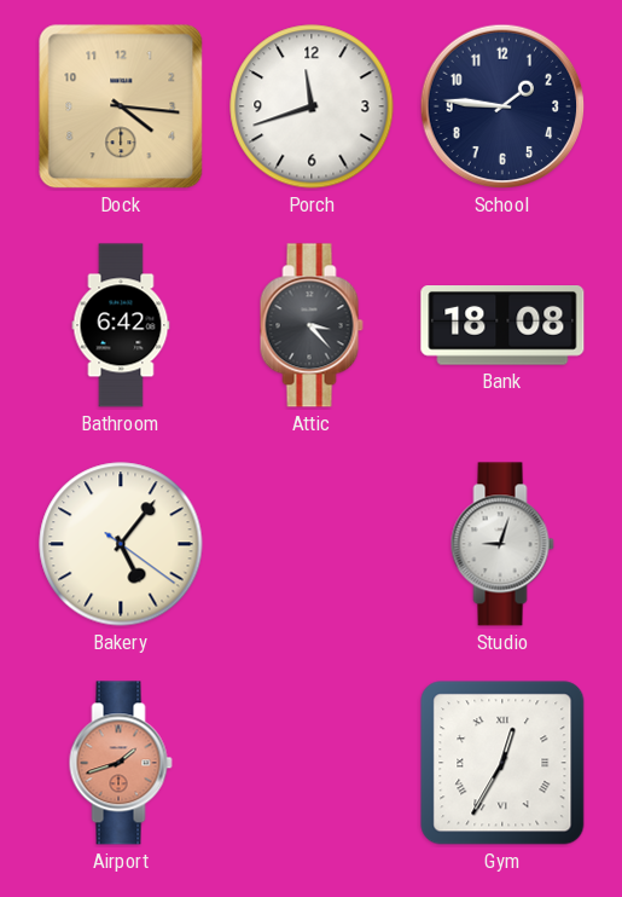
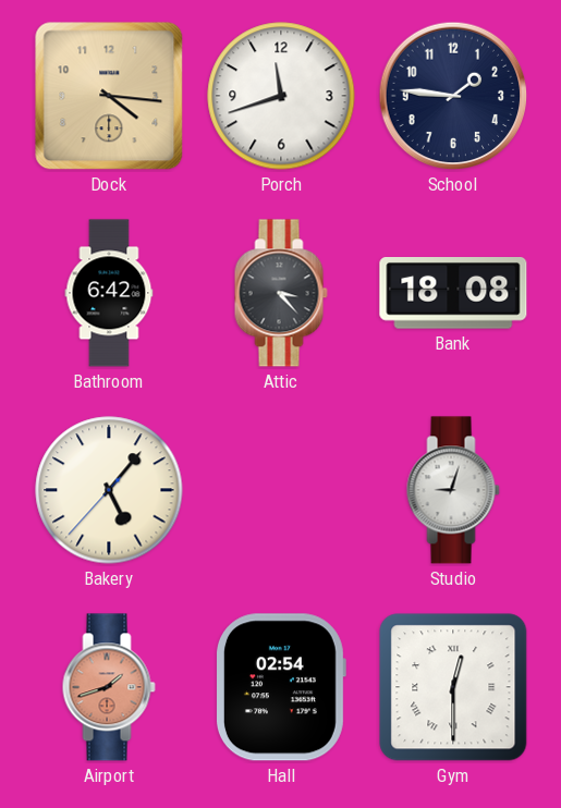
Bakery: 5:06:21 -> 5:06:37 (109, 490)
Hall: none -> 02:54 (280, 687)
Gym: 12:35 -> 12:30 (453, 687)
